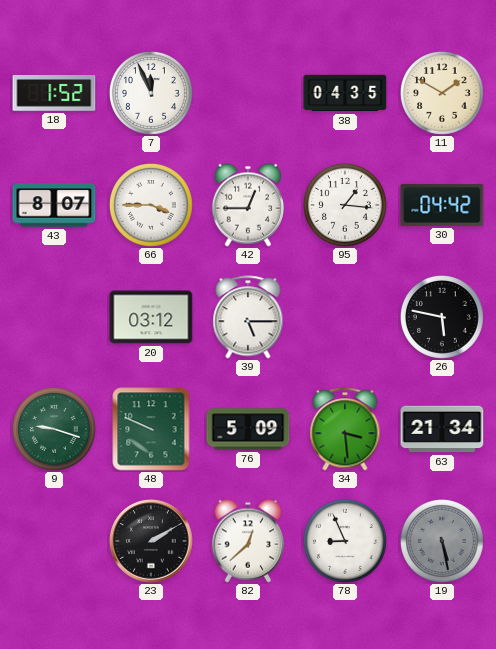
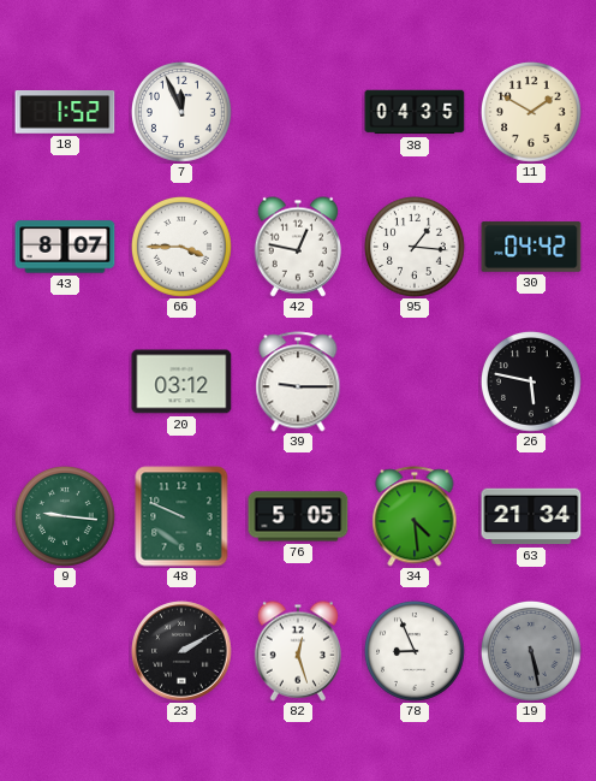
42: 12:45 -> 12:47 (297, 247)
39: 5:15 -> 9:15 (298, 381)
9: 9:18 -> 9:16 (65, 516)
76: 5:09 -> 5:05 (298, 516)
34: 3:29 -> 4:29 (415, 516)
82: 12:38 -> 12:27 (297, 651)
